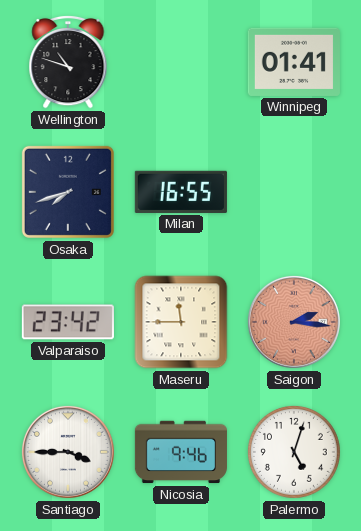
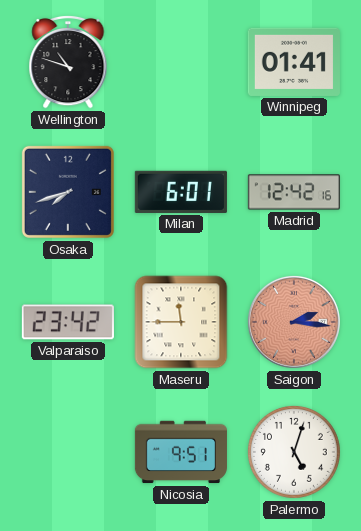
Milan: 16:55 -> 6:01 (181, 192)
Madrid: none -> 12:42 (294, 192)
Santiago: 3:45 -> none (68, 452)
Nicosia: 9:46 -> 9:51 (181, 452)
